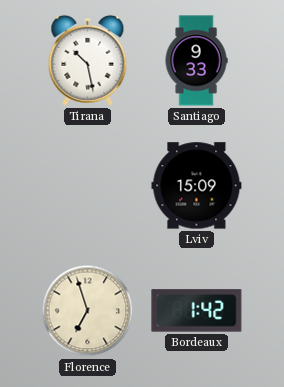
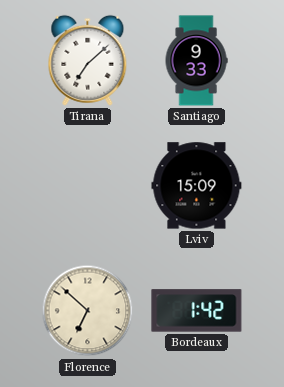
Tirana: 10:28 -> 7:08 (88, 60)
Florence: 6:57 -> 6:52 (88, 311)
